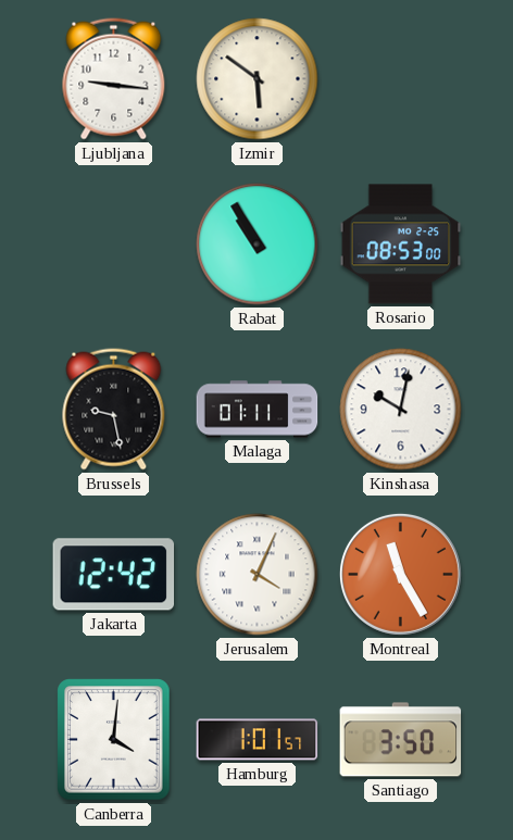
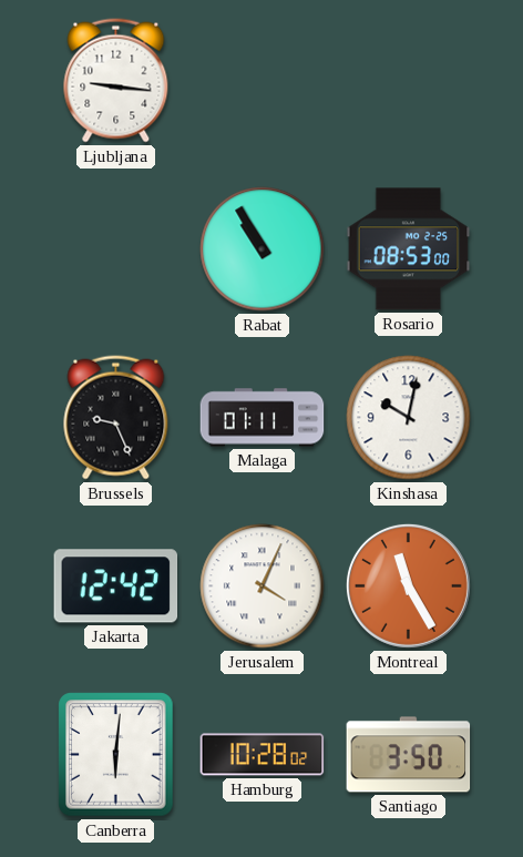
Izmir: 5:51 -> none (258, 79)
Brussels: 9:28 -> 9:26 (116, 418)
Canberra: 4:01 -> 6:01 (116, 755)
Hamburg: 1:01 -> 10:28 (263, 755)
